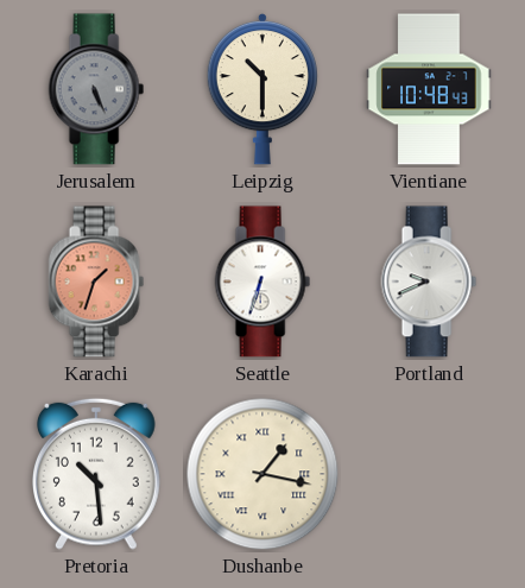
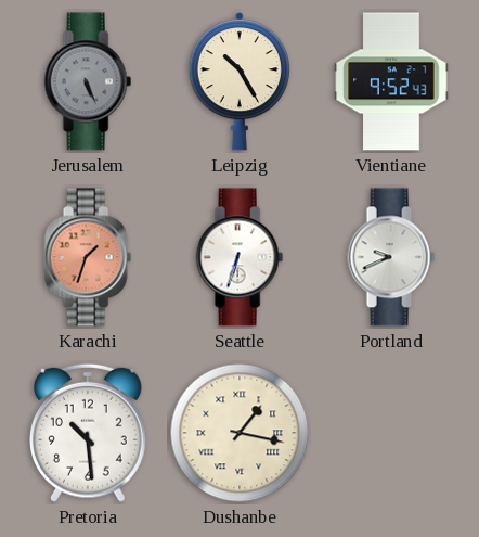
Leipzig: 10:30 -> 10:25 (238, 81)
Vientiane: 10:48 -> 9:52 (391, 81)
